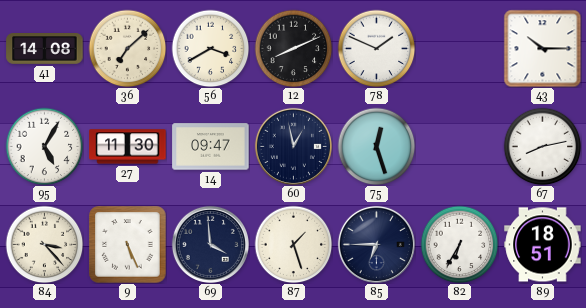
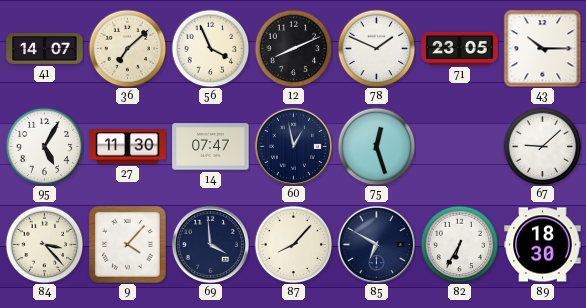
41: 14:08 -> 14:07 (45, 49)
56: 3:40 -> 3:56 (210, 48)
71: none -> 23:05 (460, 48)
14: 09:47 -> 07:47 (211, 147)
67: 8:13 -> 9:08 (542, 146)
9: 5:26 -> 4:07 (128, 245)
87: 1:27 -> 8:07 (293, 244)
85: 6:45 -> 6:50 (376, 244)
89: 18:51 -> 18:30 (543, 245)
